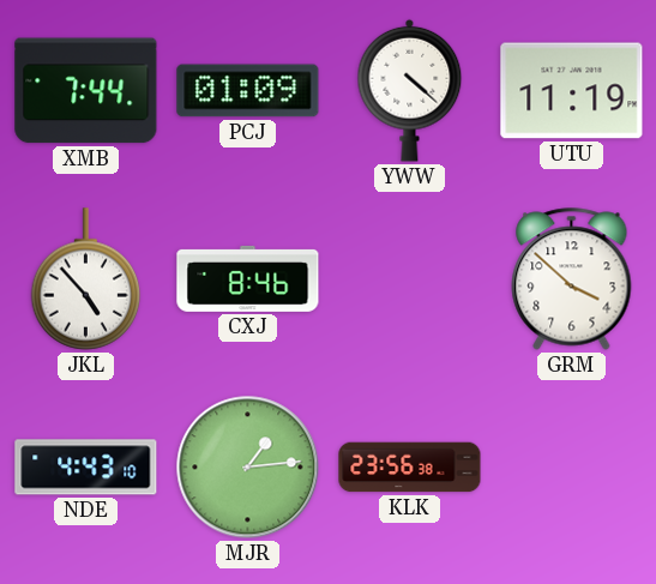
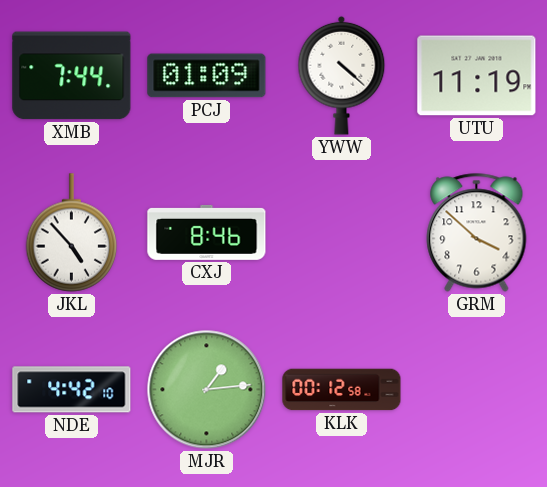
NDE: 4:43 -> 4:42 (72, 390)
KLK: 23:56 -> 00:12 (342, 390)
